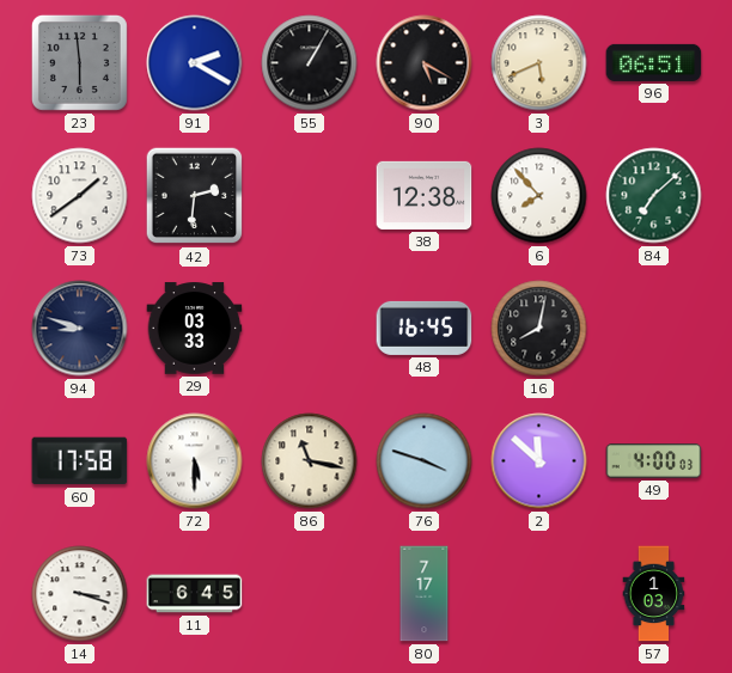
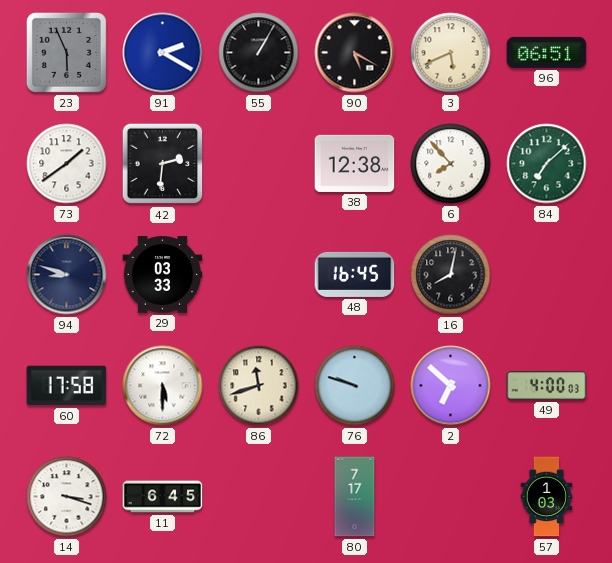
23: 5:59 -> 5:56 (66, 52)
86: 11:17 -> 11:42 (259, 386)
76: 3:48 -> 9:48 (355, 386)
2: 11:52 -> 6:52 (451, 386)
